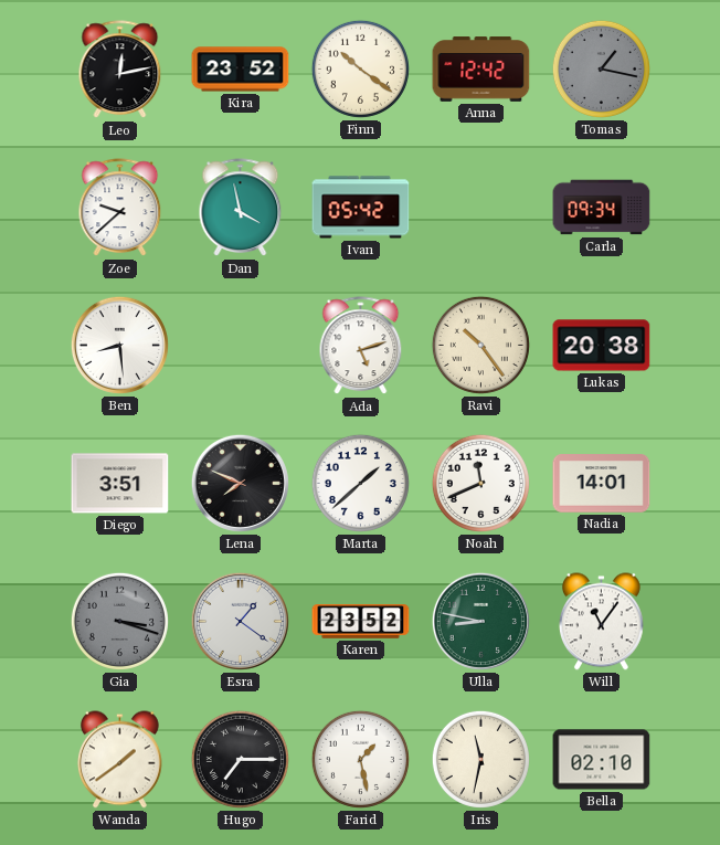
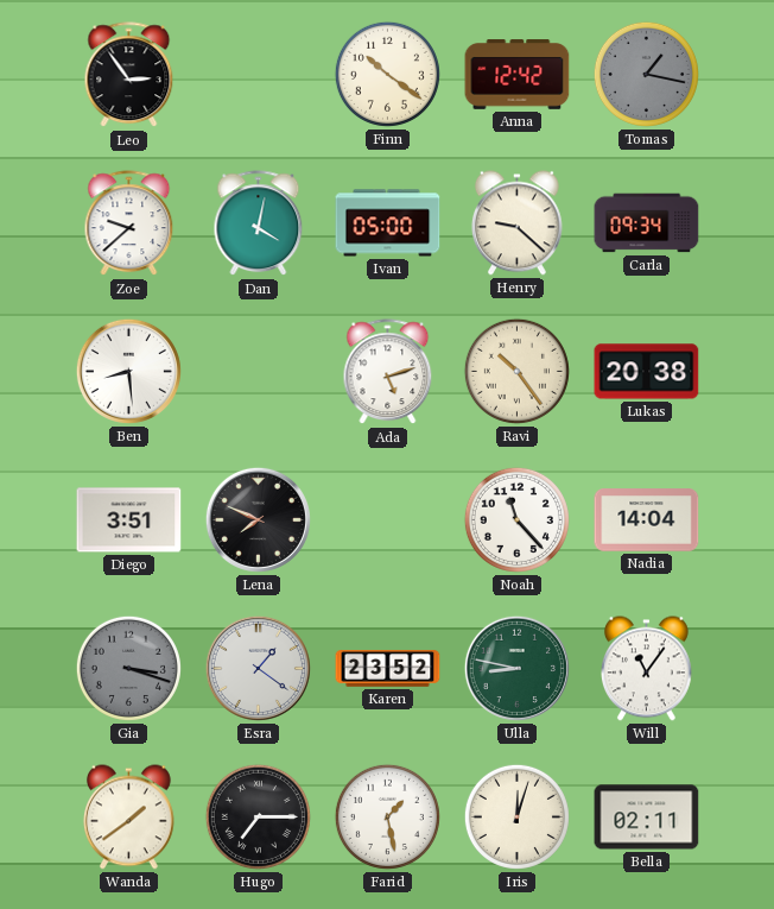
Leo: 12:13 -> 2:54 (129, 75)
Kira: 23:52 -> none (241, 70)
Dan: 3:58 -> 4:02 (259, 223)
Ivan: 05:42 -> 05:00 (388, 223)
Henry: none -> 9:22 (516, 223)
Marta: 1:38 -> none (360, 483)
Noah: 11:41 -> 11:23 (516, 519)
Nadia: 14:01 -> 14:04 (647, 520)
Iris: 11:32 -> 12:03 (516, 816)
Bella: 02:10 -> 02:11 (647, 818)
